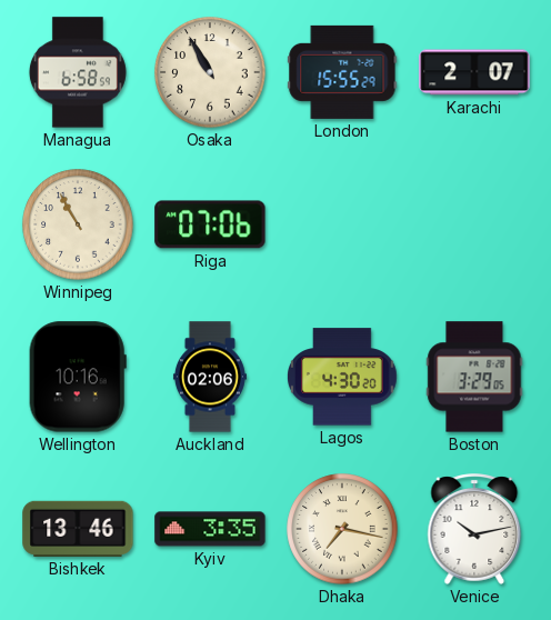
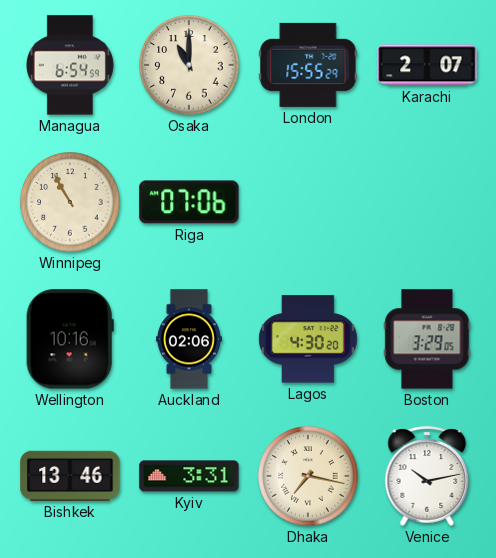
Managua: 6:58 -> 6:54 (70, 65)
Osaka: 10:55 -> 11:00 (189, 65)
Kyiv: 3:35 -> 3:31 (189, 476)
